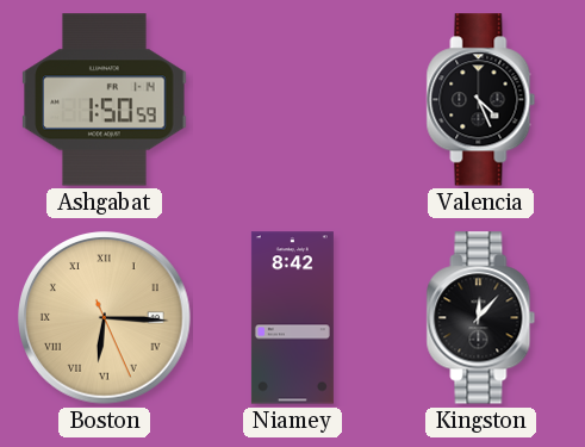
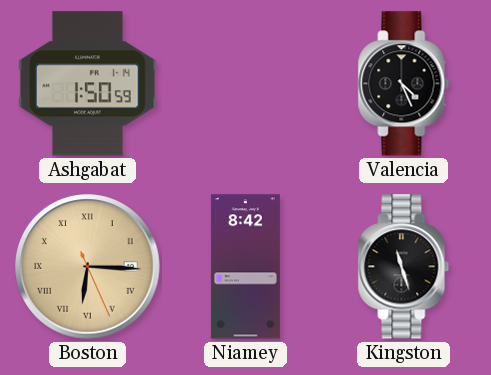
Kingston: 12:07 -> 11:27 (404, 267)
